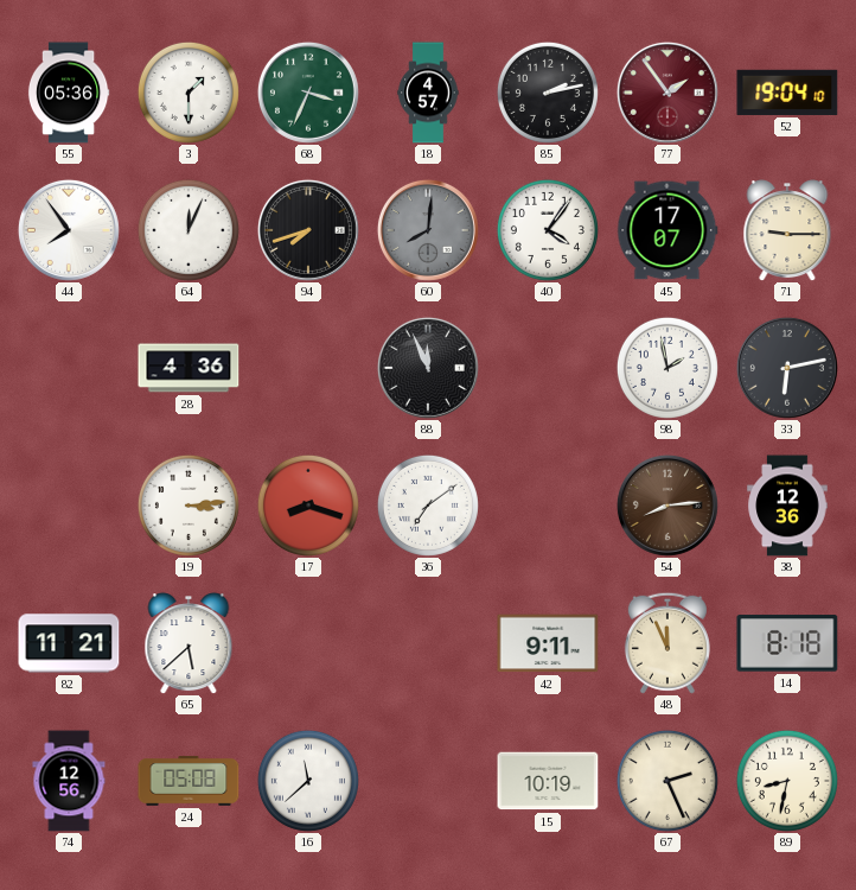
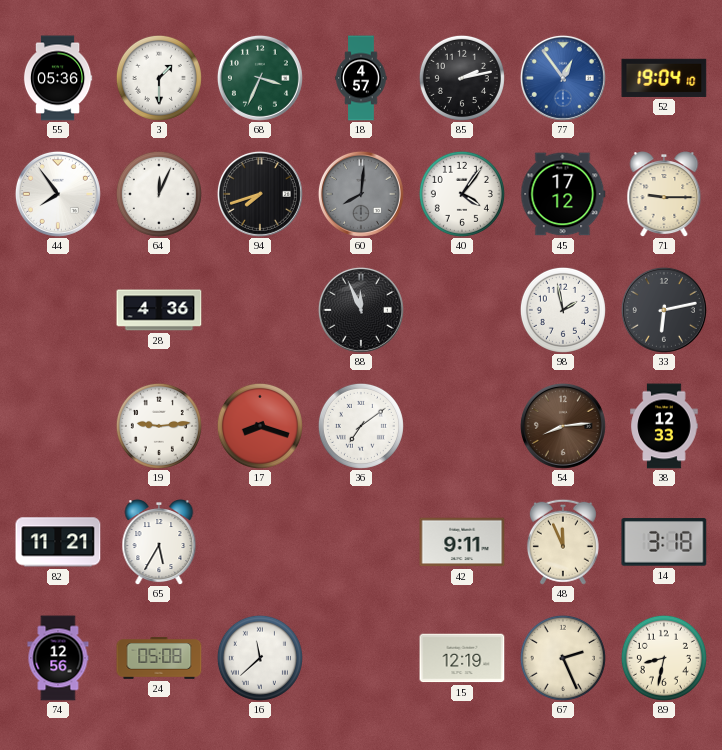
77: 1:54 -> 12:54 (563, 78)
77 dial: burgundy -> blue (563, 78)
45: 17:07 -> 17:12 (563, 194)
19: 3:14 -> 9:14 (159, 426)
38: 12:36 -> 12:33 (664, 426)
65: 5:38 -> 5:35 (159, 542)
14: 8:18 -> 3:18 (664, 542)
15: 10:19 -> 12:19 (462, 658)
